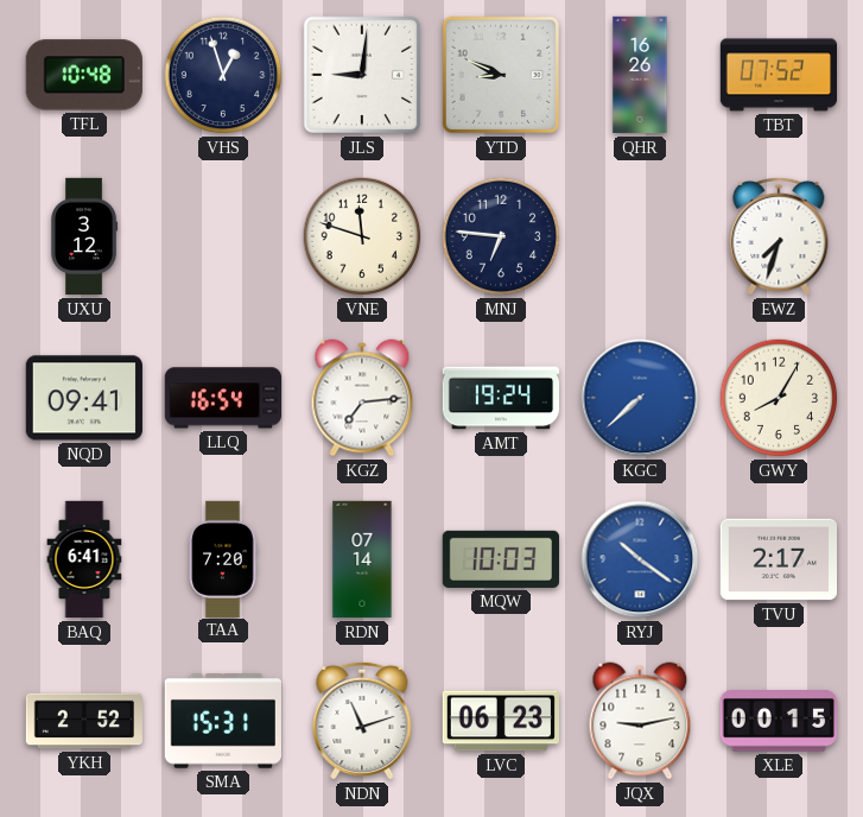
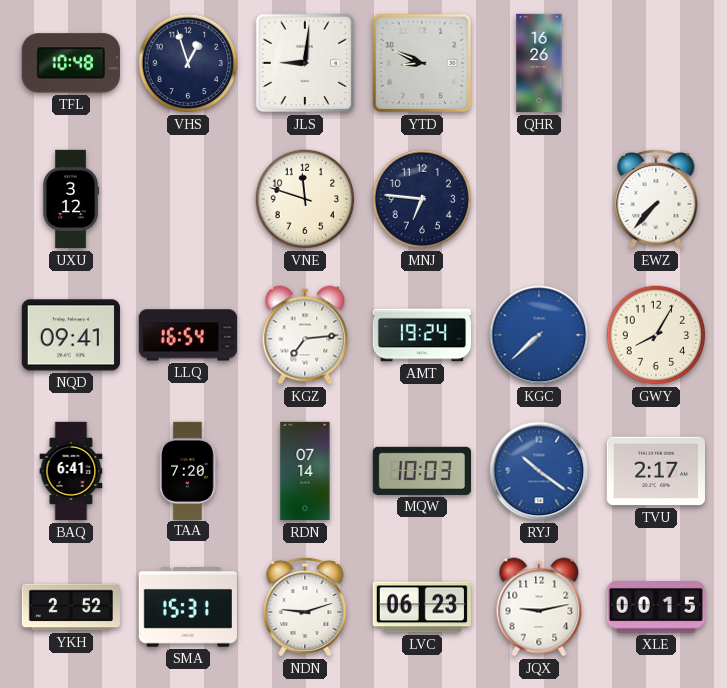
TBT: 07:52 -> none (778, 75)
EWZ: 7:33 -> 7:37 (656, 199)
NDN: 11:12 -> 9:12 (305, 607)
